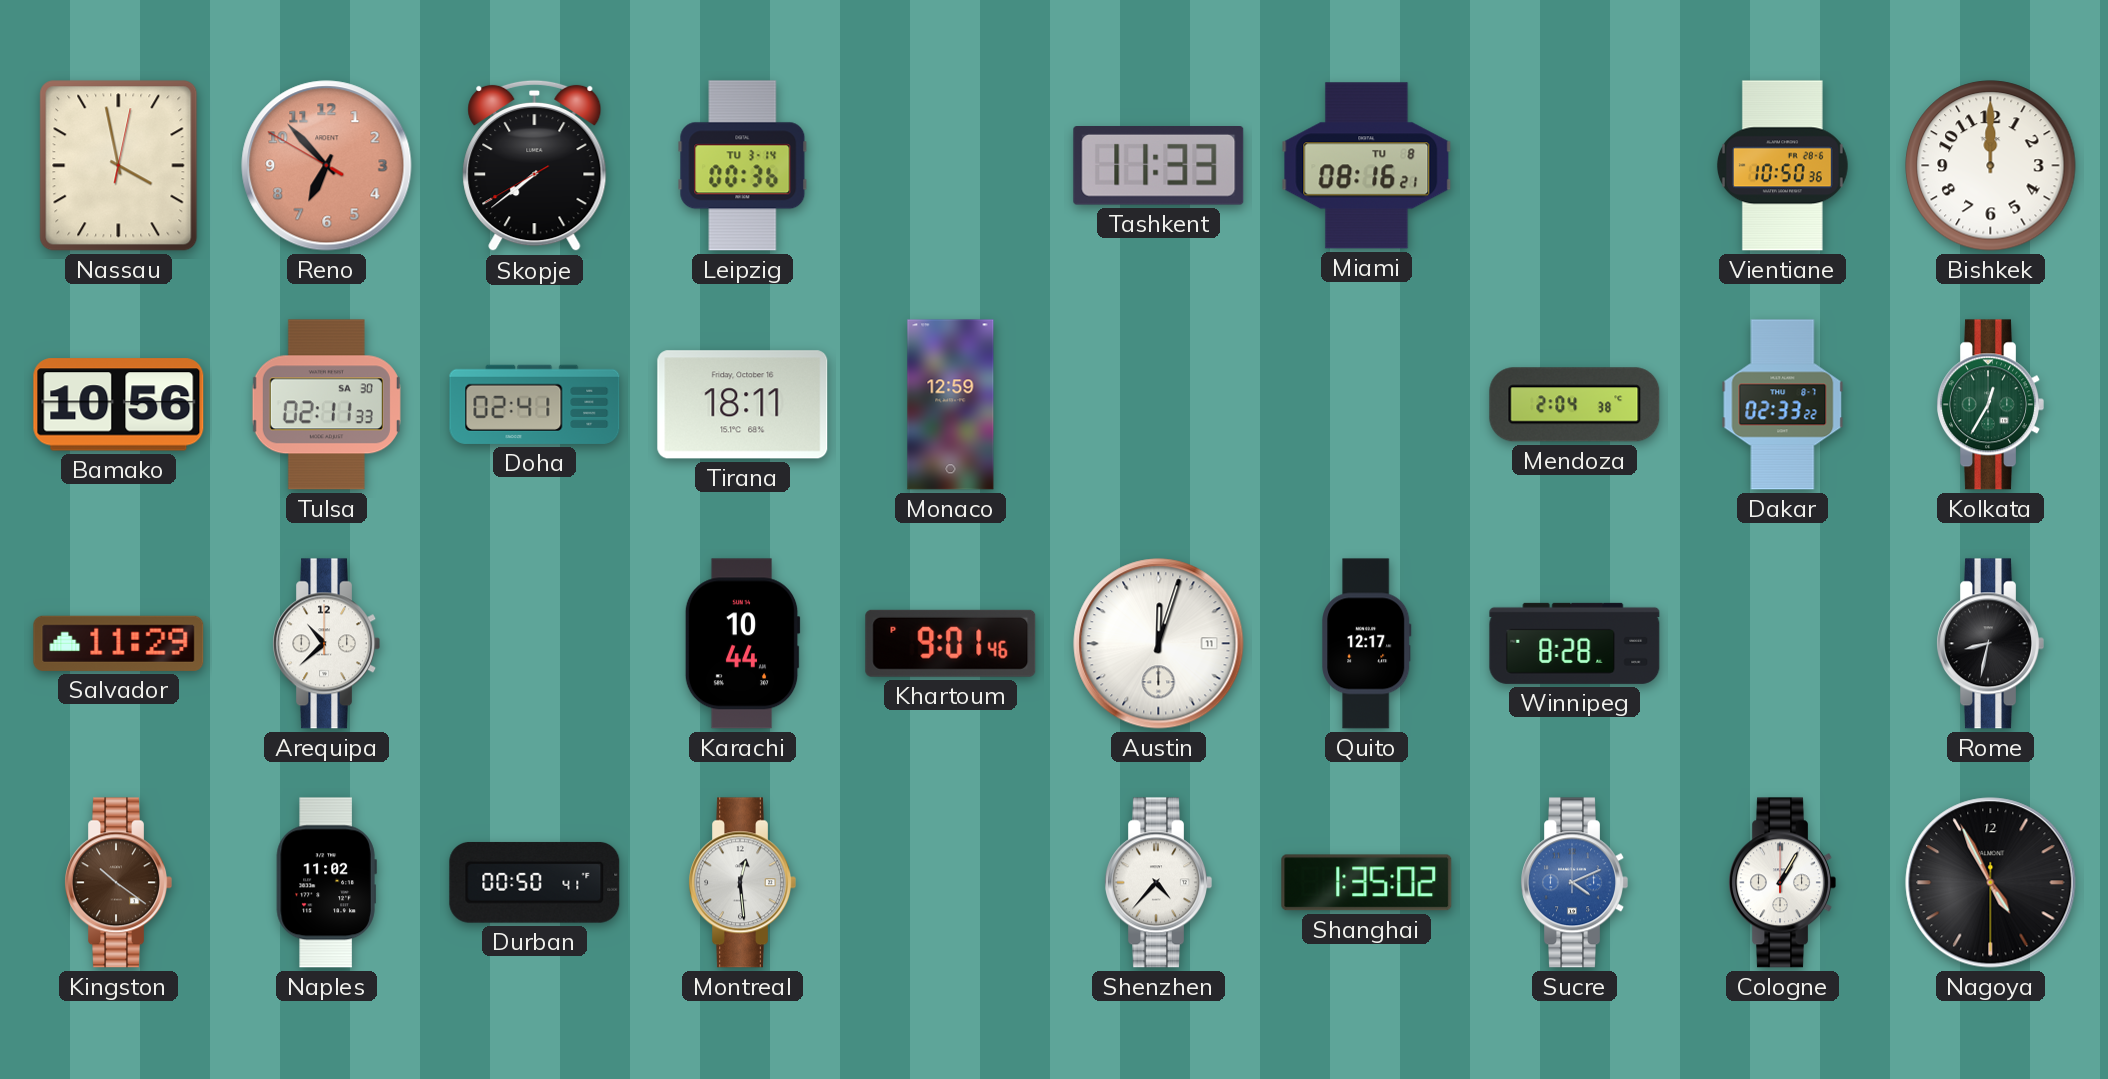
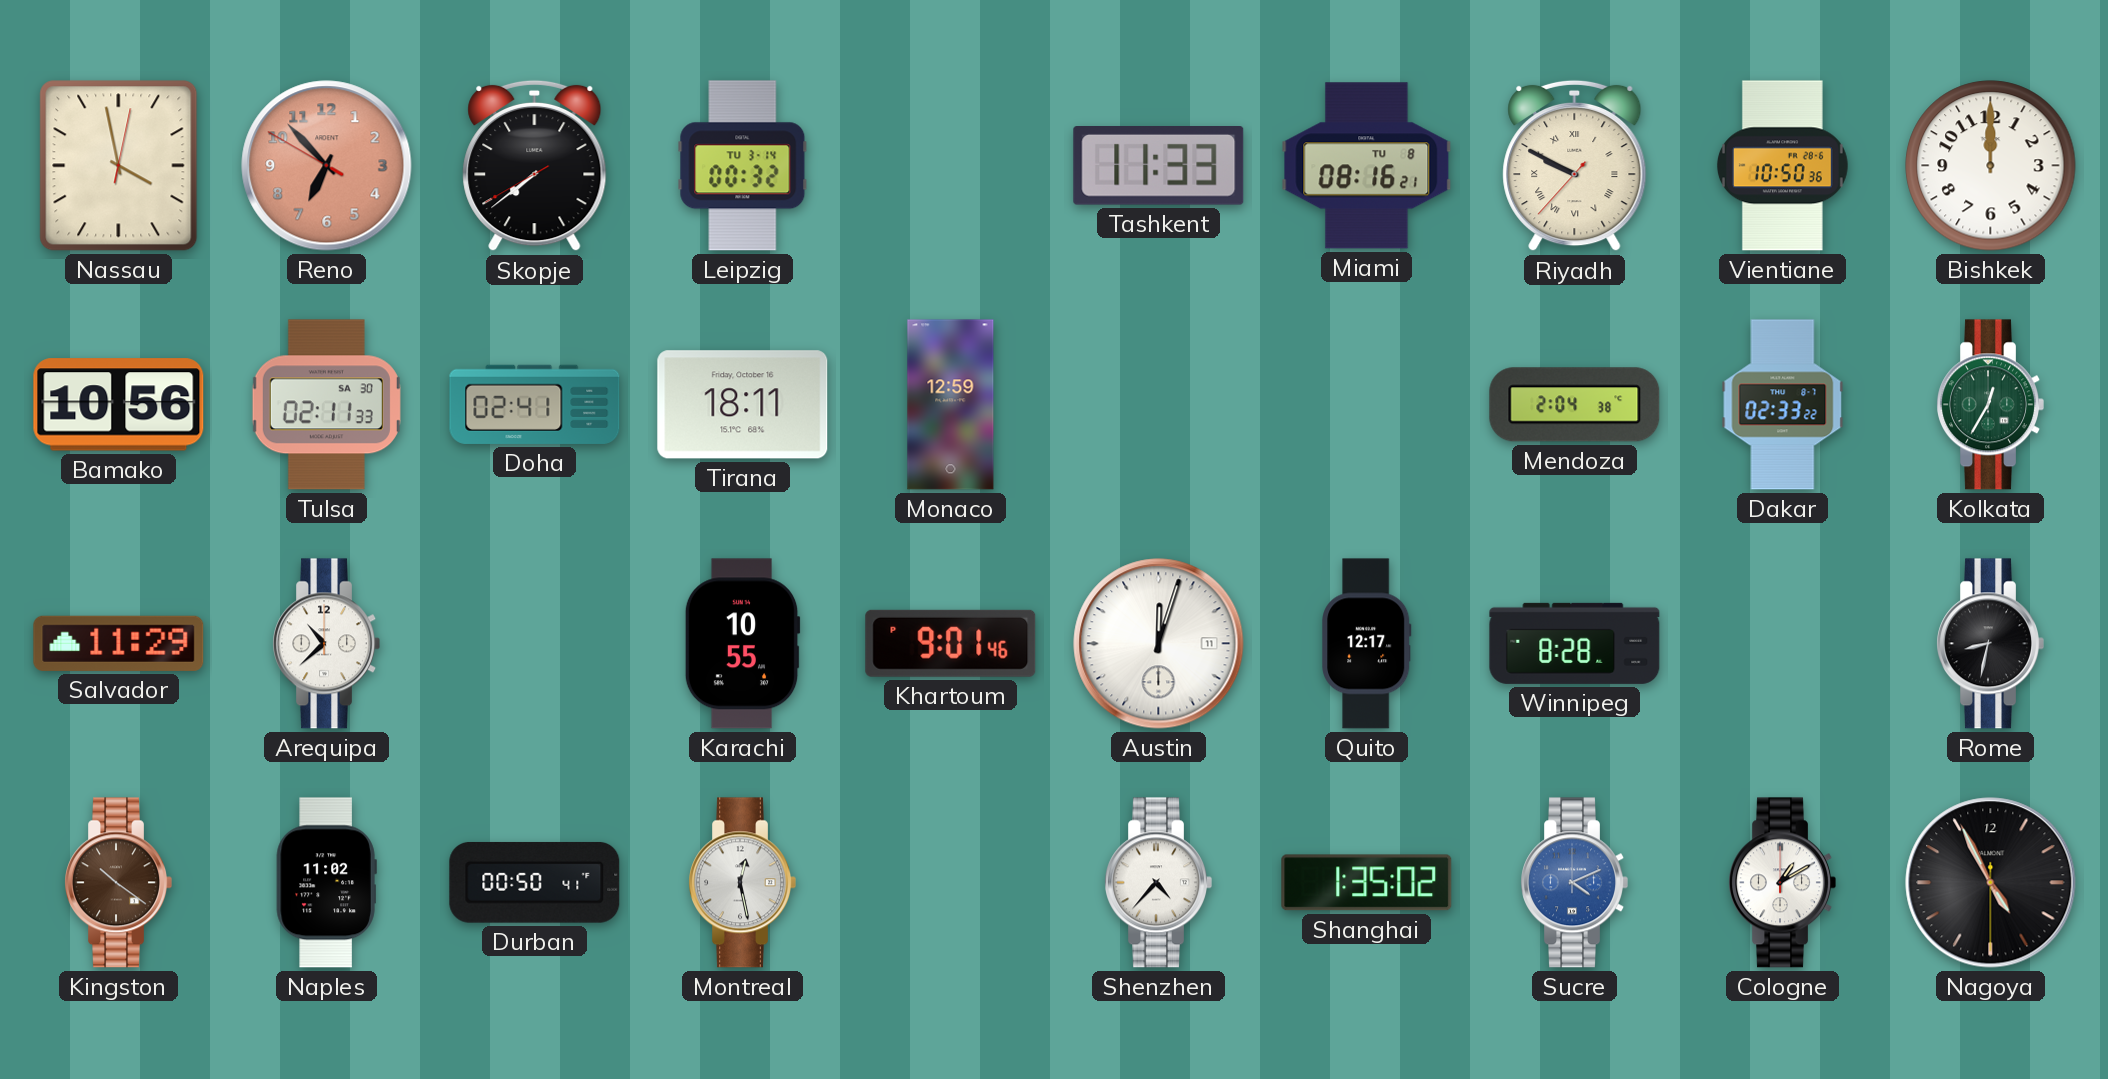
Leipzig: 00:36 -> 00:32 (743, 166)
Riyadh: none -> 9:49 (1575, 166)
Karachi: 10:44 -> 10:55 (742, 644)
Montreal: 12:29 -> 12:28 (742, 883)
Cologne: 1:05 -> 1:10 (1782, 883)
